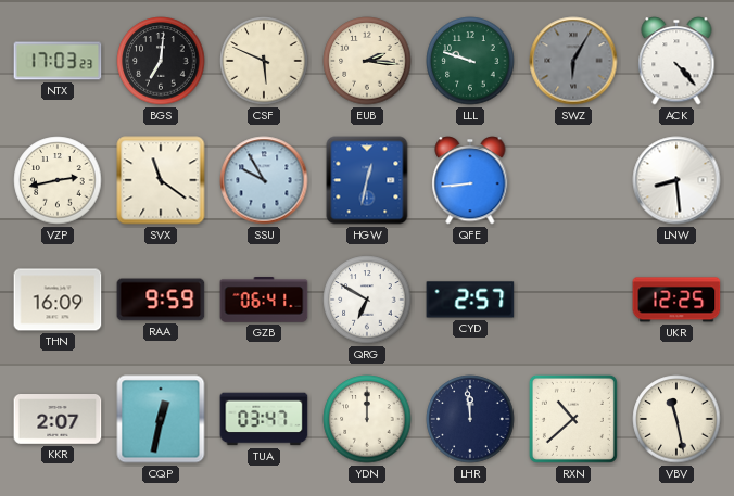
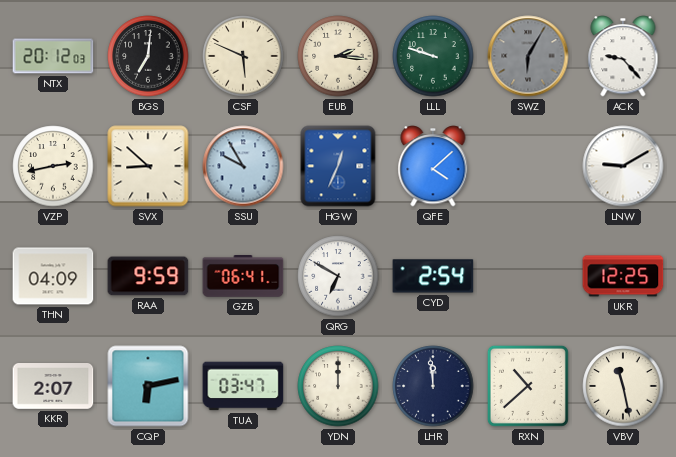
NTX: 17:03 -> 20:12 (53, 56)
ACK: 4:23 -> 9:23 (623, 56)
SVX: 11:21 -> 8:52 (148, 166)
HGW: 12:32 -> 12:34 (338, 166)
QFE: 8:44 -> 4:08 (433, 166)
LNW: 8:29 -> 9:10 (623, 166)
THN: 16:09 -> 04:09 (53, 276)
CYD: 2:57 -> 2:54 (433, 276)
CQP: 12:32 -> 6:13 (148, 386)
